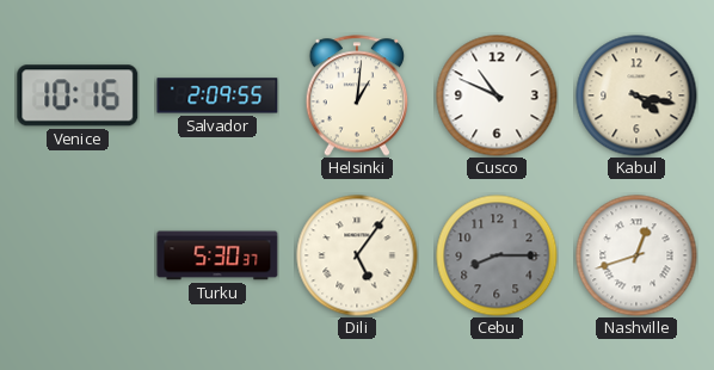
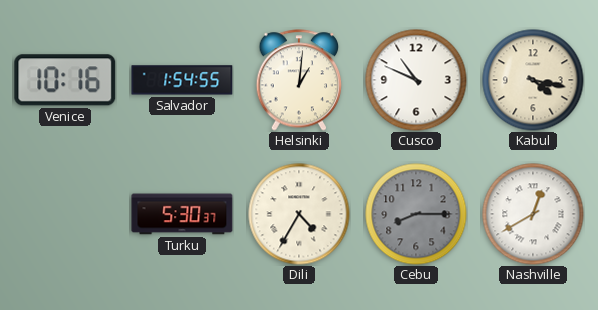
Salvador: 2:09 -> 1:54 (182, 80)
Dili: 5:06 -> 4:35 (299, 214)
Nashville: 12:42 -> 12:40 (533, 214)
